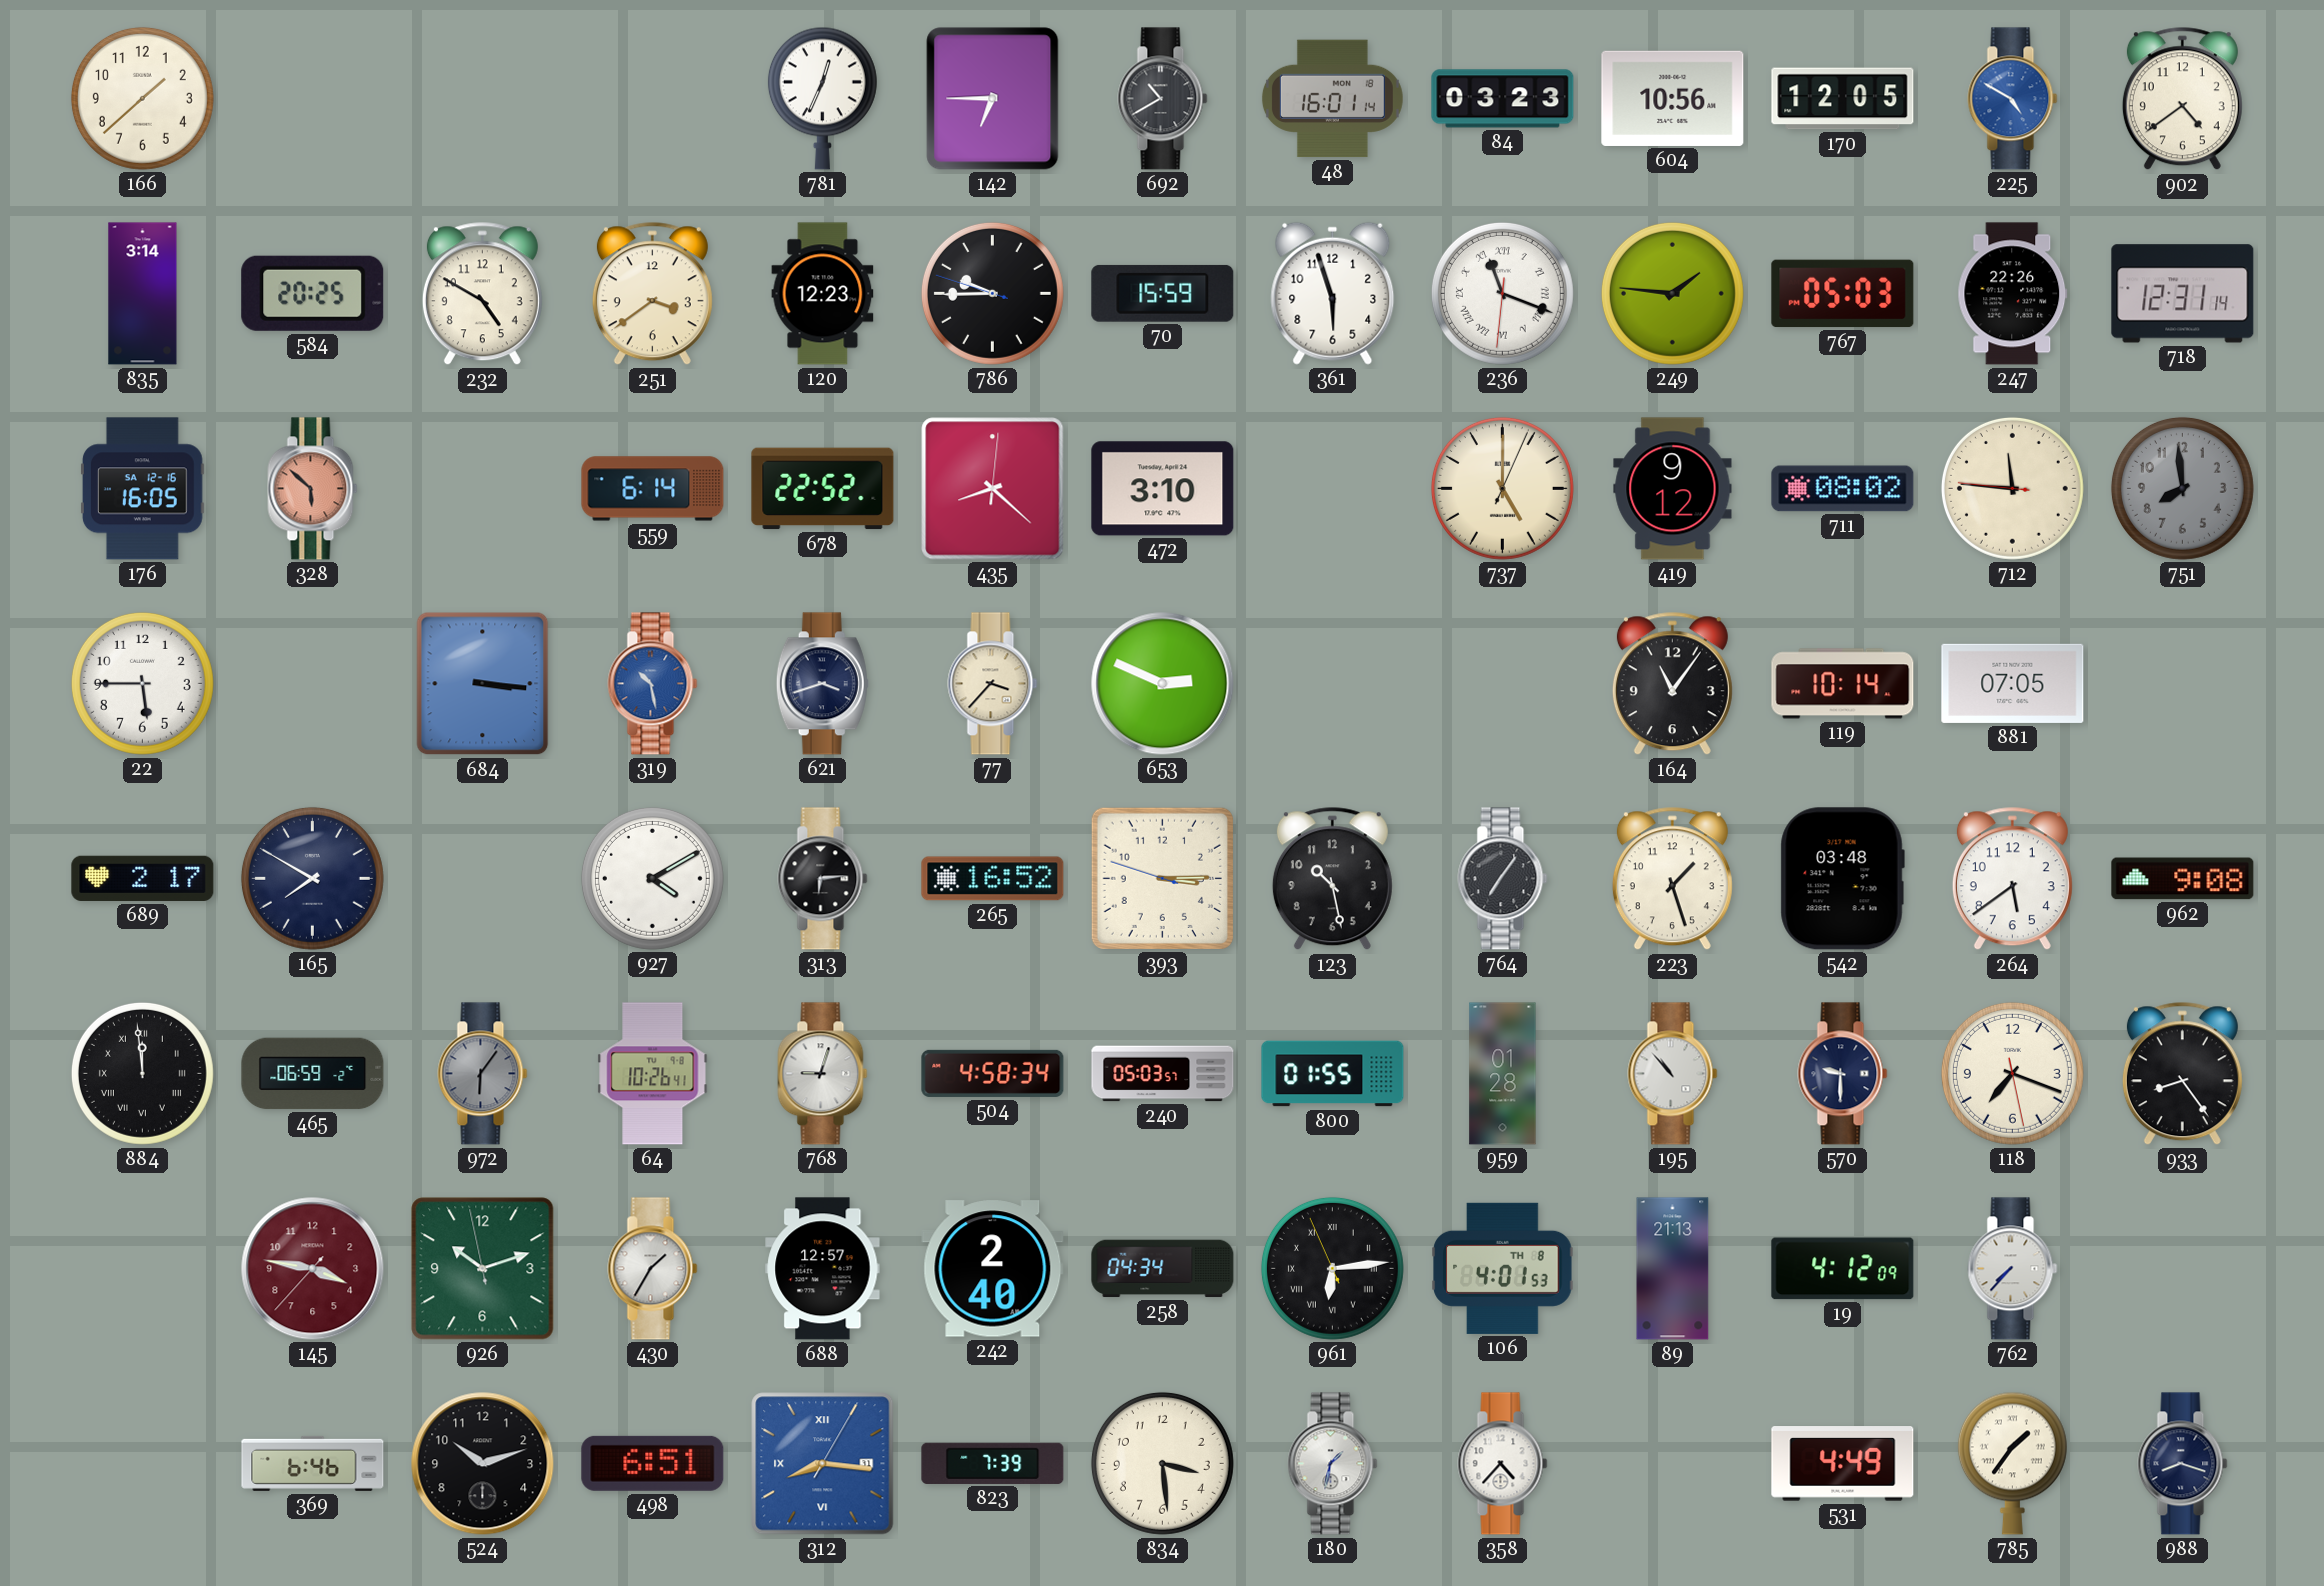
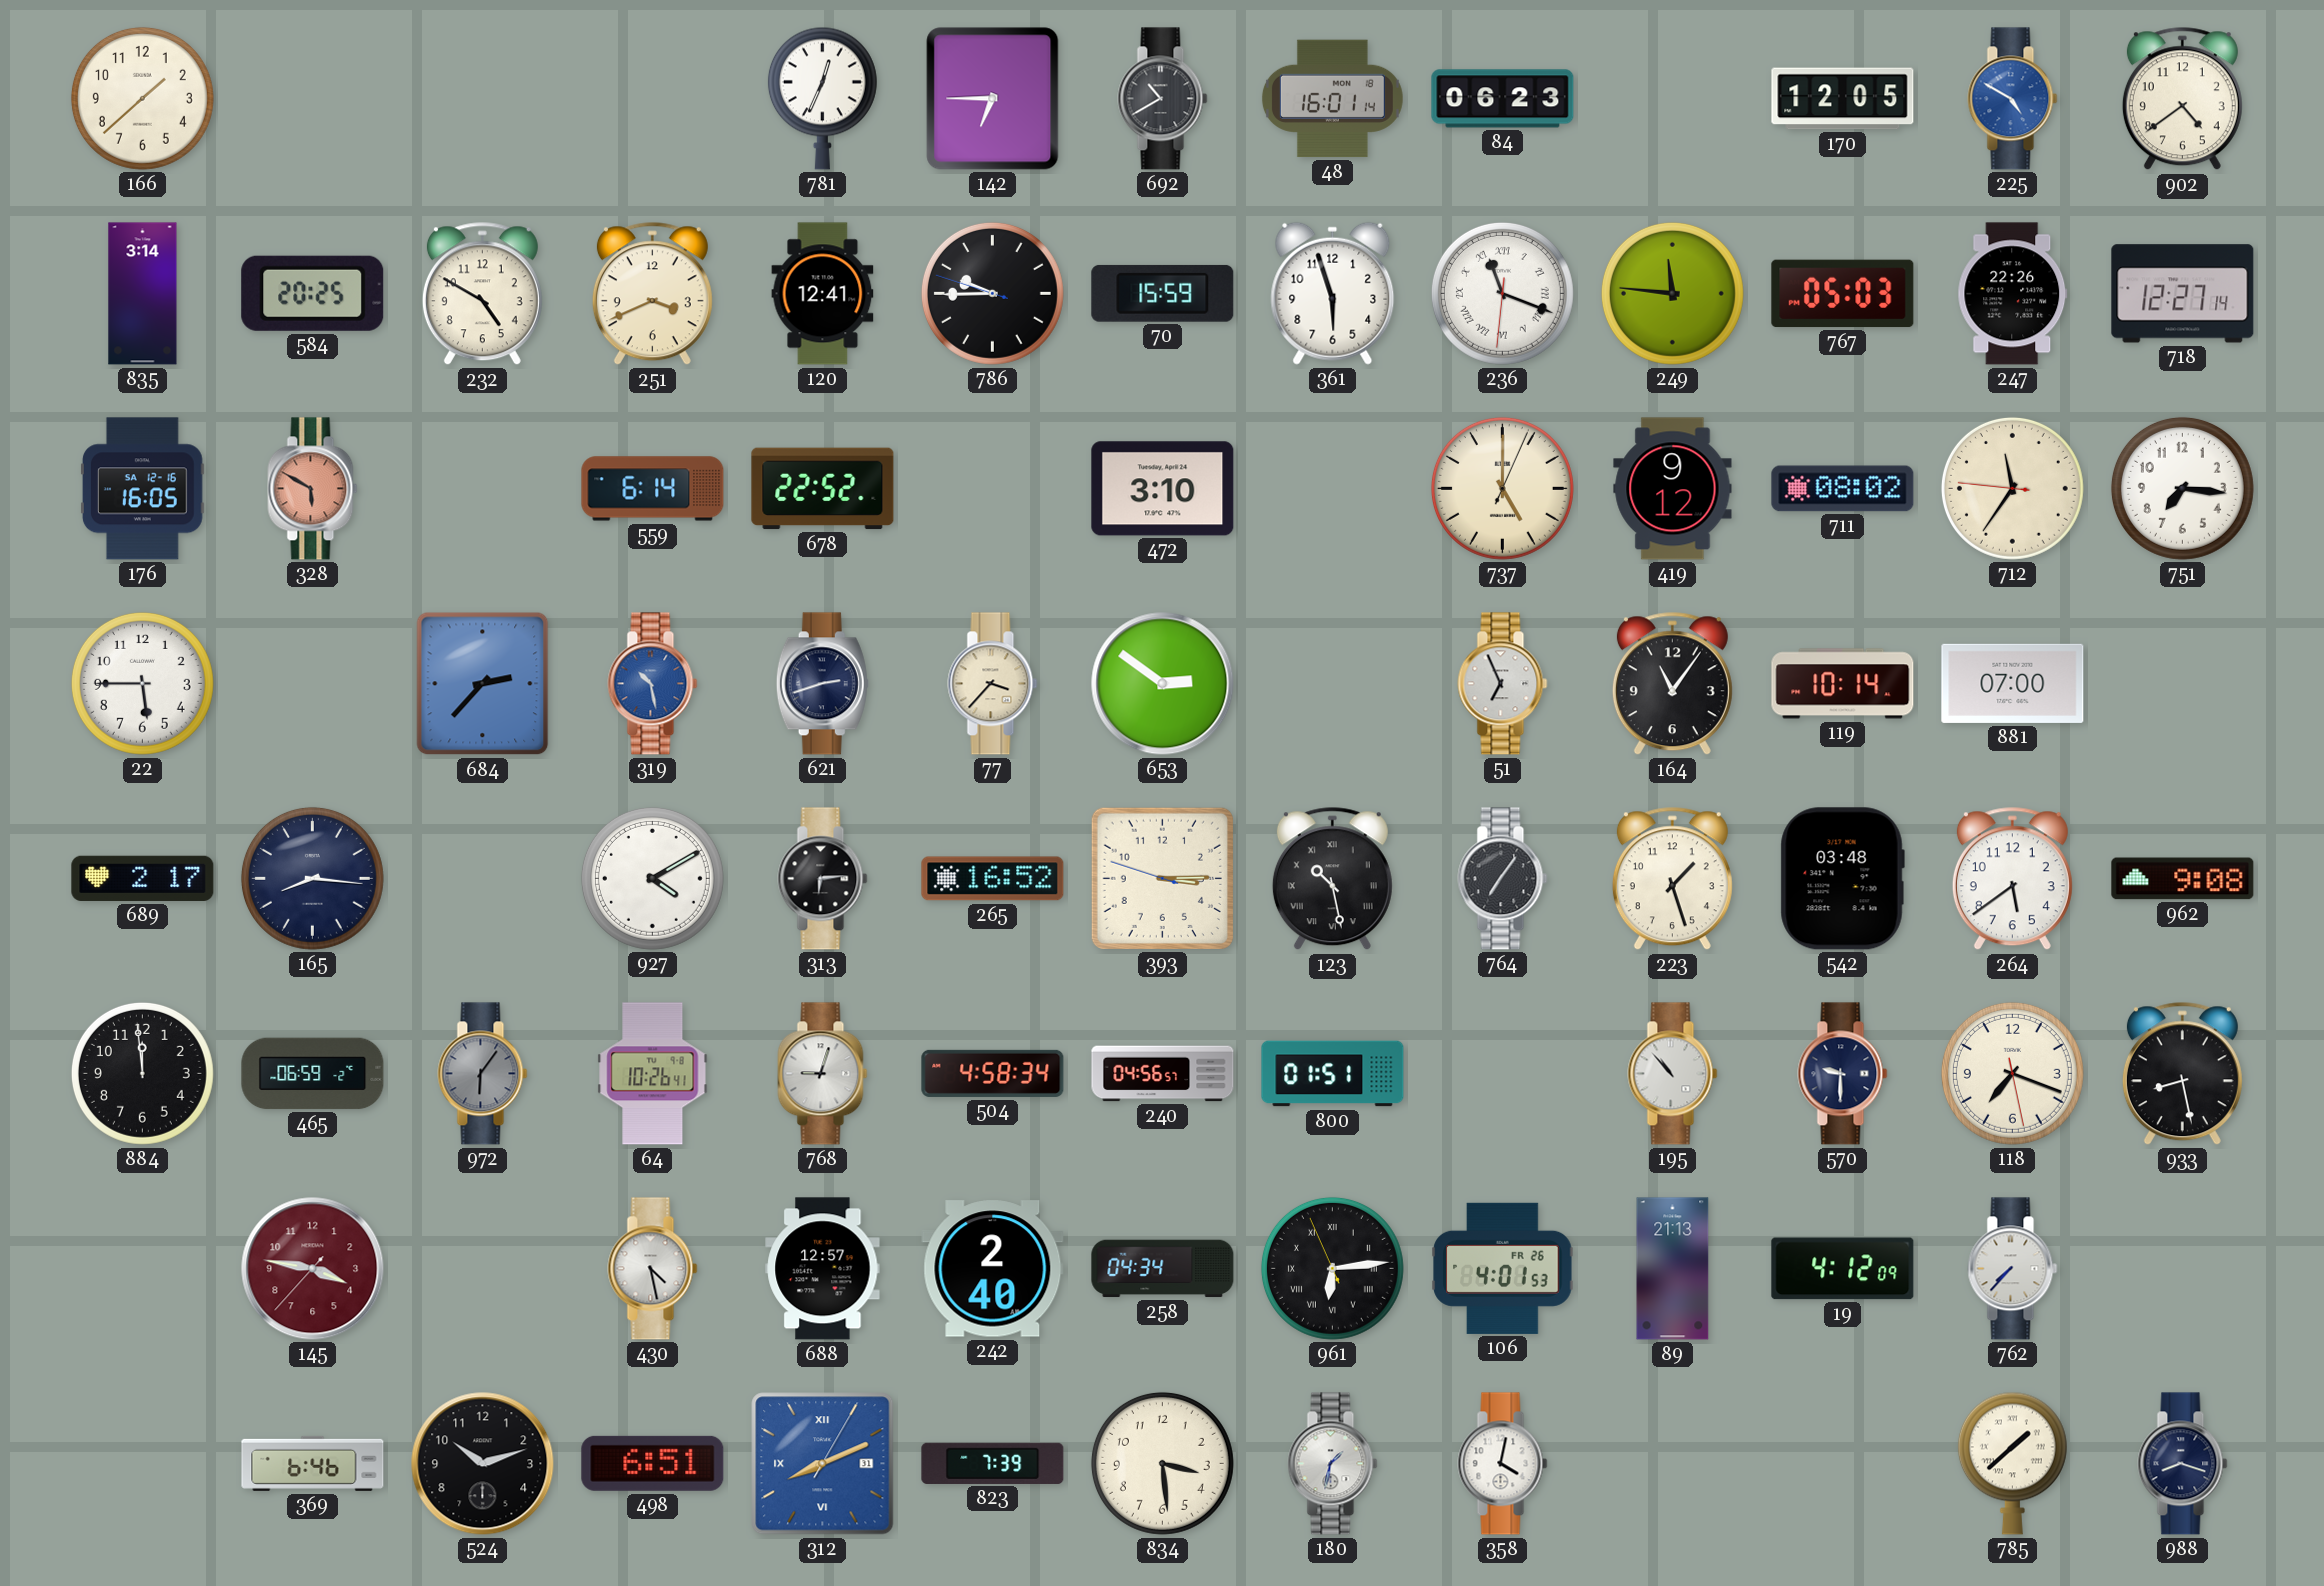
84: 03:23 -> 06:23 (1503, 99)
604: 10:56 -> none (1673, 98)
251: 3:39 -> 3:41 (652, 294)
120: 12:23 -> 12:41 (823, 294)
249: 1:46 -> 11:46 (1672, 293)
718: 12:31 -> 12:27 (2183, 294)
328: 5:52 -> 5:50 (313, 489)
435: 8:22 -> none (993, 489)
712: 11:45 -> 11:35 (2012, 488)
751: 7:59 -> 7:16 (2182, 488)
751 dial: grey -> white (2182, 488)
684: 3:16 -> 2:37 (483, 684)
621: 3:42 -> 2:42 (822, 684)
653: 2:49 -> 2:51 (1163, 684)
51: none -> 6:56 (1503, 684)
881: 07:05 -> 07:00 (2013, 683)
165: 7:50 -> 8:16 (312, 878)
123 numerals: Arabic -> Roman (1332, 879)
884 numerals: Roman -> Arabic (142, 1073)
240: 05:03 -> 04:56 (1163, 1074)
800: 01:55 -> 01:51 (1333, 1074)
959: 01:28 -> none (1503, 1074)
933: 8:24 -> 8:28 (2182, 1074)
926: 10:11 -> none (483, 1269)
430: 1:35 -> 4:28 (653, 1269)
106 date: TH 8 -> FR 26 (1503, 1268)
312: 8:16 -> 8:11 (823, 1464)
358: 4:37 -> 4:02 (1503, 1464)
531: 4:49 -> none (1843, 1464)
785: 1:36 -> 1:38 (2012, 1463)
